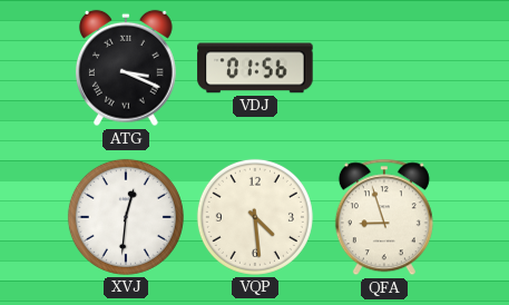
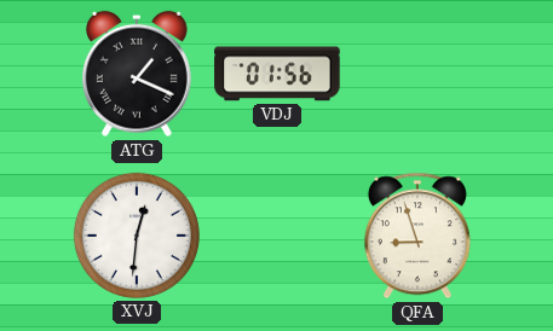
ATG: 3:19 -> 1:19 (137, 74)
VQP: 4:29 -> none (255, 217)
